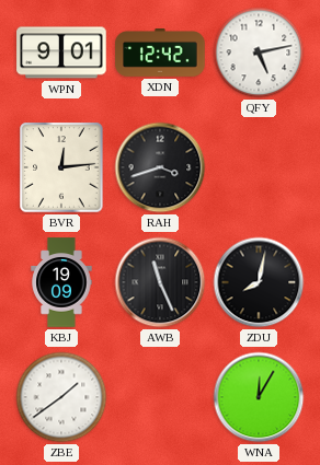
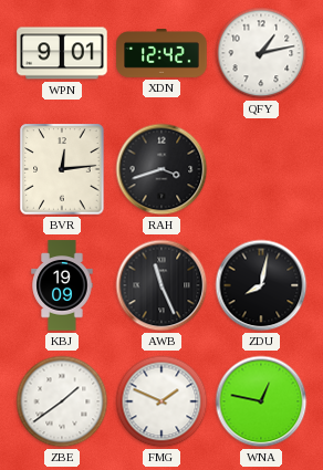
QFY: 5:13 -> 1:13 (261, 53)
FMG: none -> 1:49 (161, 401)
WNA: 12:05 -> 12:47 (261, 401)
